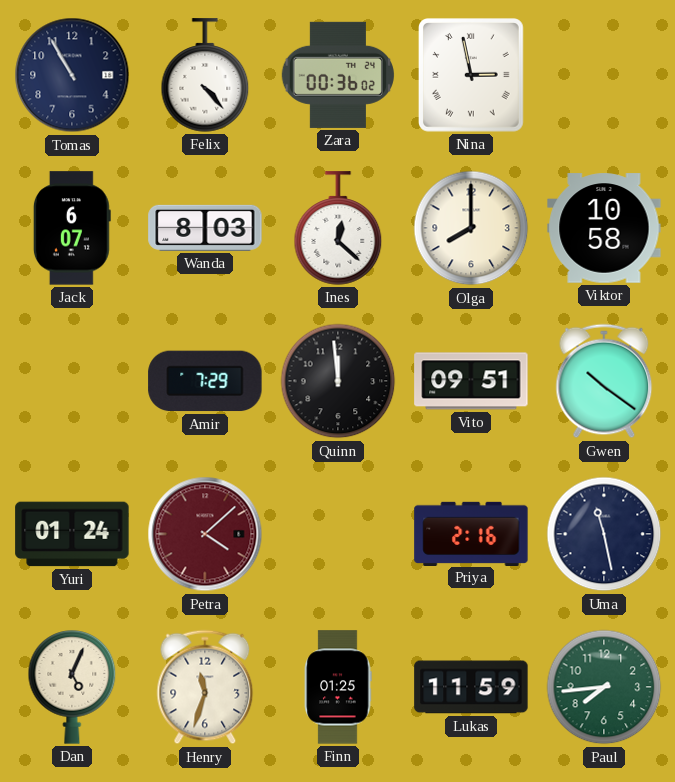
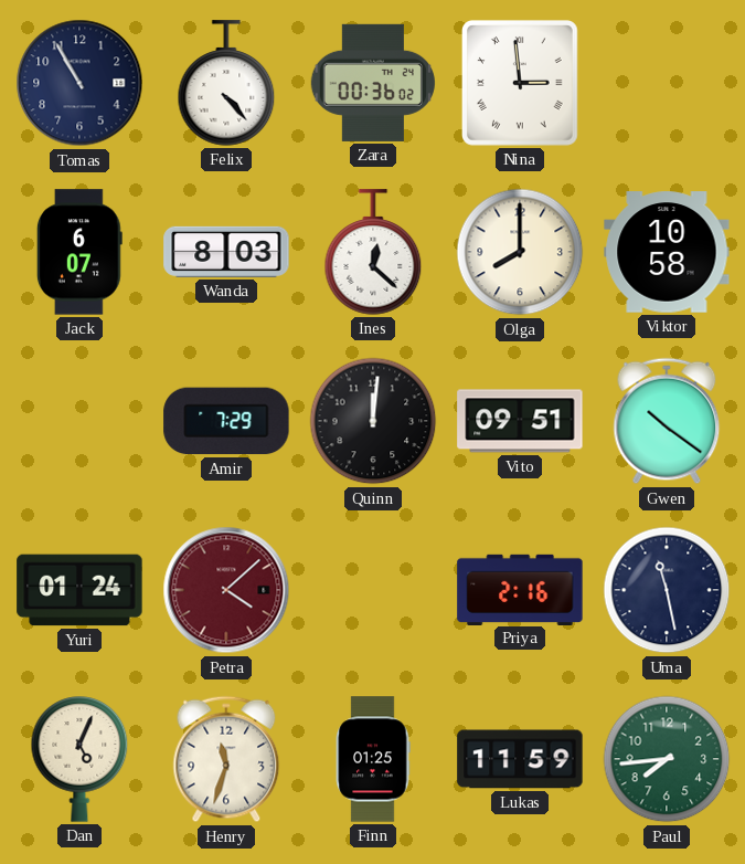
Nina: 2:58 -> 2:59 (521, 84)
Quinn: 11:59 -> 12:01 (373, 421)
